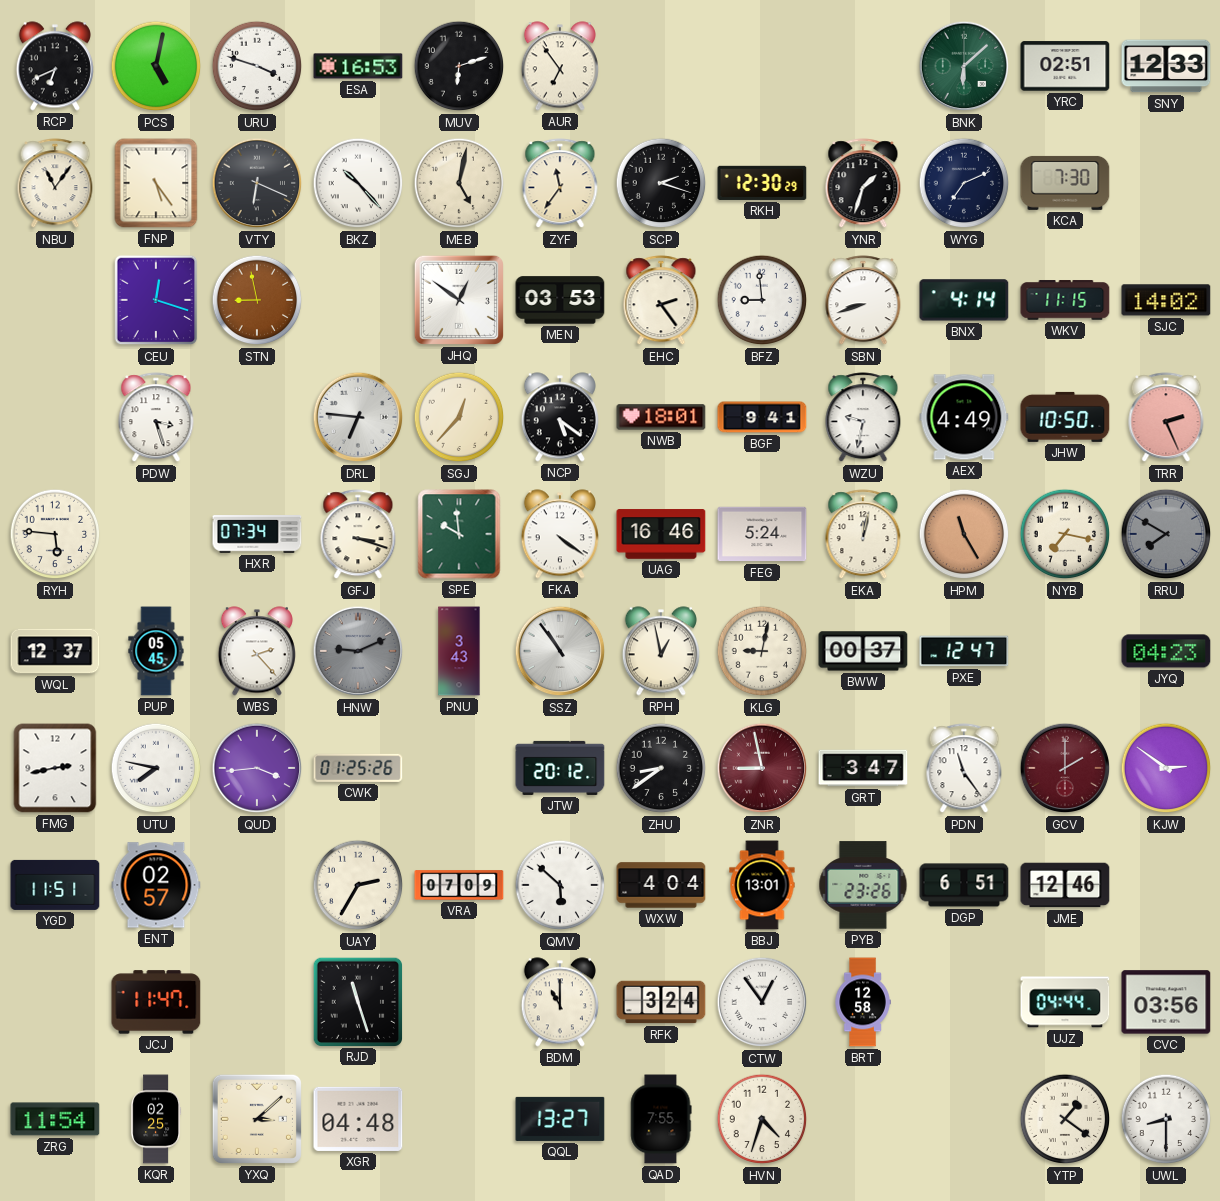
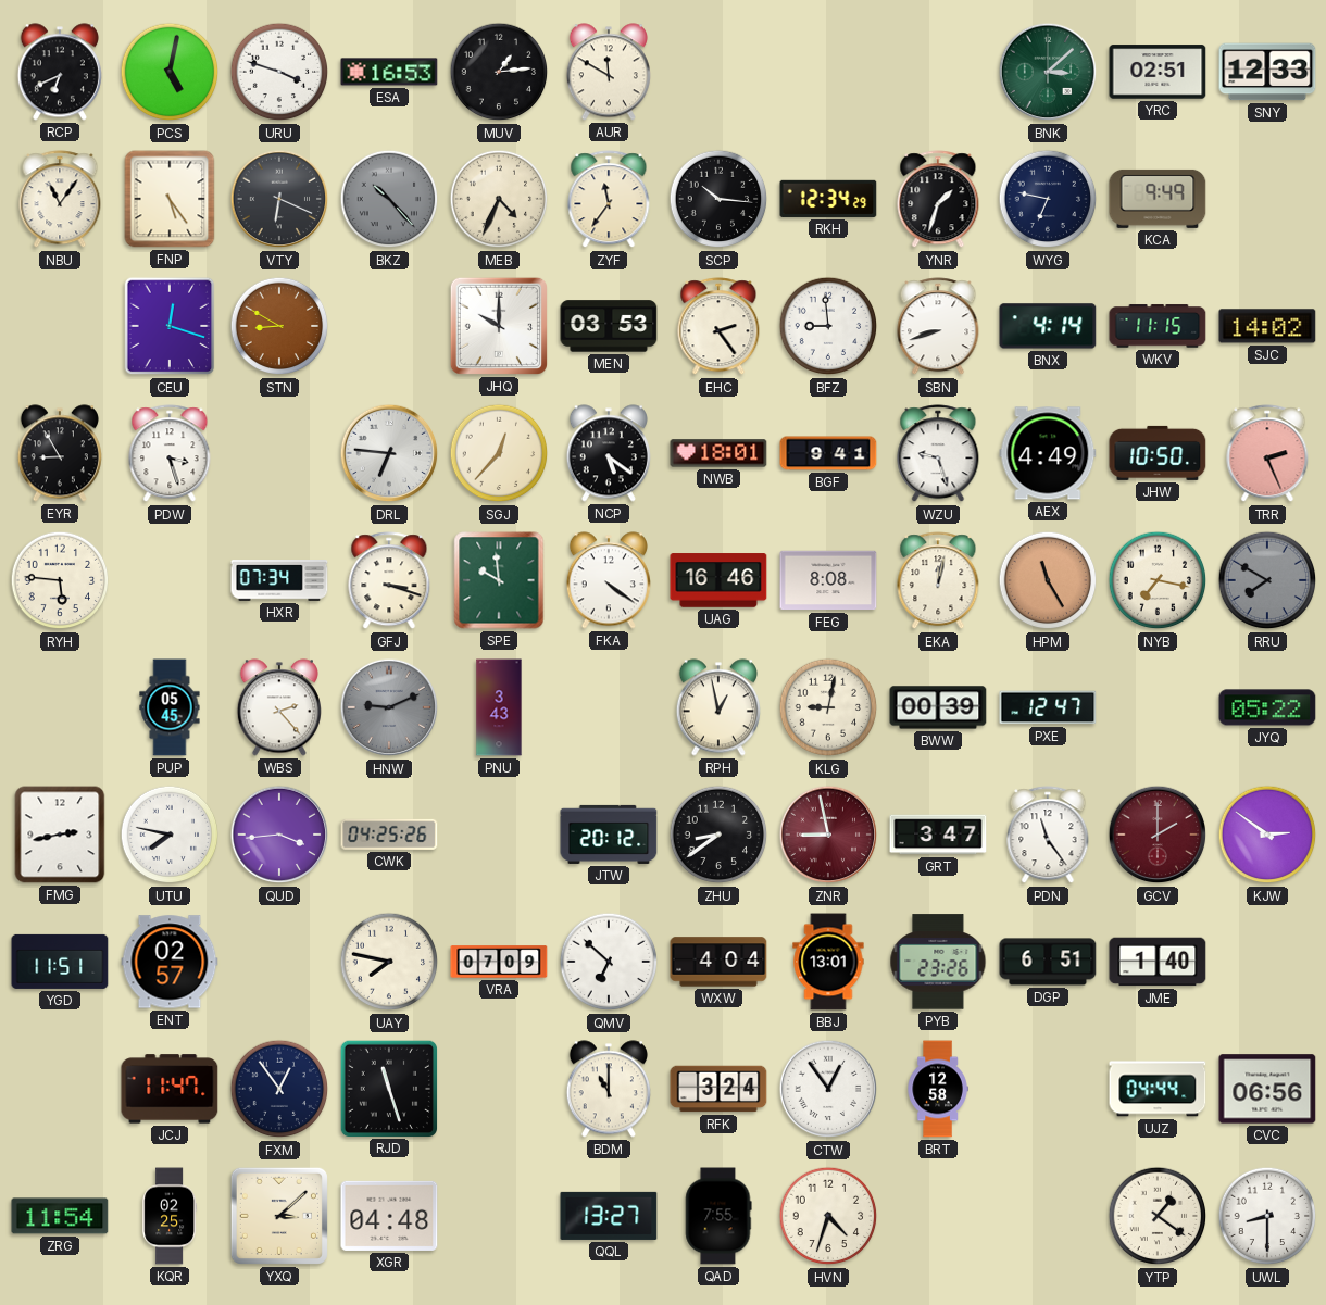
MUV: 6:12 -> 1:14 (499, 72)
AUR: 6:54 -> 11:50 (609, 72)
BNK: 6:08 -> 3:08 (1048, 72)
BKZ dial: white -> grey (389, 199)
MEB: 5:02 -> 4:34 (499, 199)
SCP: 2:18 -> 10:16 (718, 199)
RKH: 12:30 -> 12:34 (828, 199)
WYG: 7:11 -> 6:47 (1048, 199)
KCA: 7:30 -> 9:49 (1158, 199)
STN: 8:58 -> 8:50 (279, 326)
JHQ: 12:51 -> 10:00 (499, 326)
EYR: none -> 8:55 (60, 453)
WZU: 9:32 -> 9:27 (938, 454)
FEG: 5:24 -> 8:08 (828, 580)
WQL: 12:37 -> none (55, 651)
SSZ: 10:54 -> none (560, 651)
BWW: 00:37 -> 00:39 (938, 707)
JYQ: 04:23 -> 05:22 (1267, 707)
CWK: 01:25 -> 04:25 (389, 835)
UAY: 2:35 -> 7:47 (389, 962)
QMV: 5:52 -> 6:52 (609, 962)
JME: 12:46 -> 1:40 (1158, 962)
FXM: none -> 12:54 (279, 1089)
CVC: 03:56 -> 06:56 (1267, 1089)
